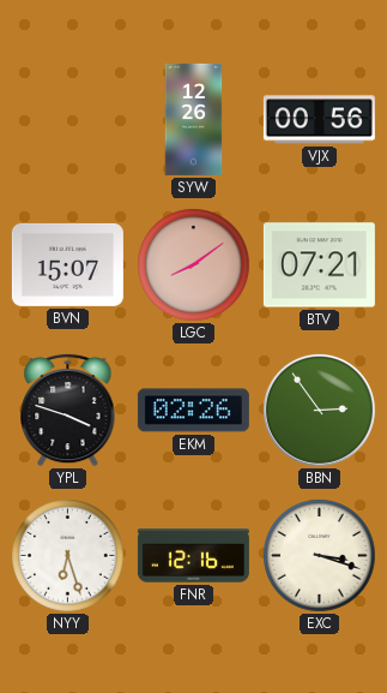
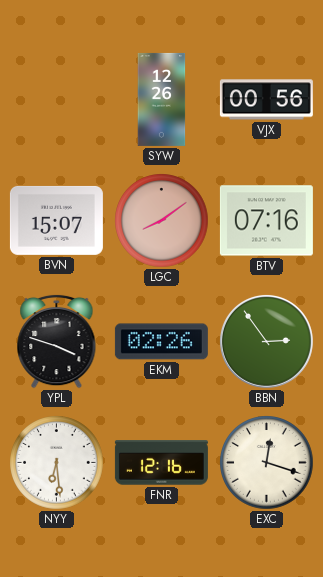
BTV: 07:21 -> 07:16 (266, 221)
NYY: 6:27 -> 6:29 (57, 463)
EXC: 3:18 -> 12:18 (267, 463)
